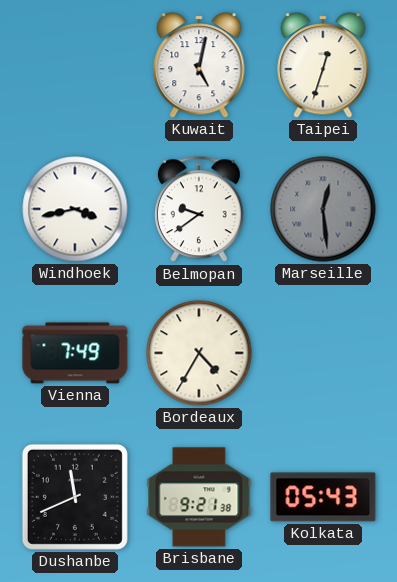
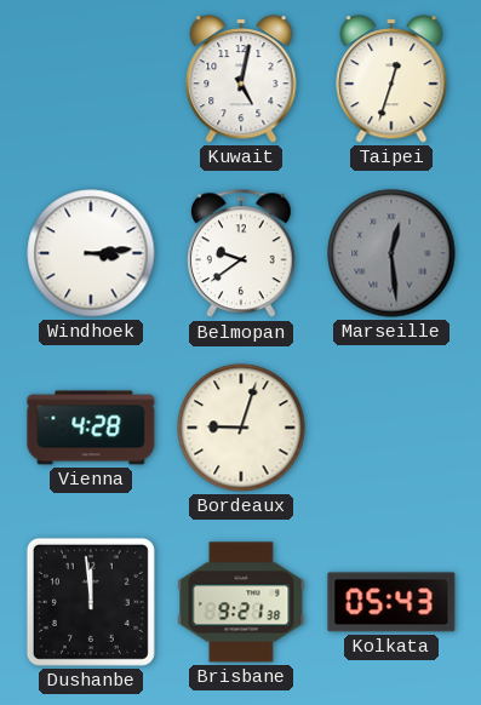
Windhoek: 3:43 -> 3:14 (91, 253)
Vienna: 7:49 -> 4:28 (91, 428)
Bordeaux: 4:35 -> 9:03 (241, 428)
Dushanbe: 11:41 -> 11:59 (91, 602)
